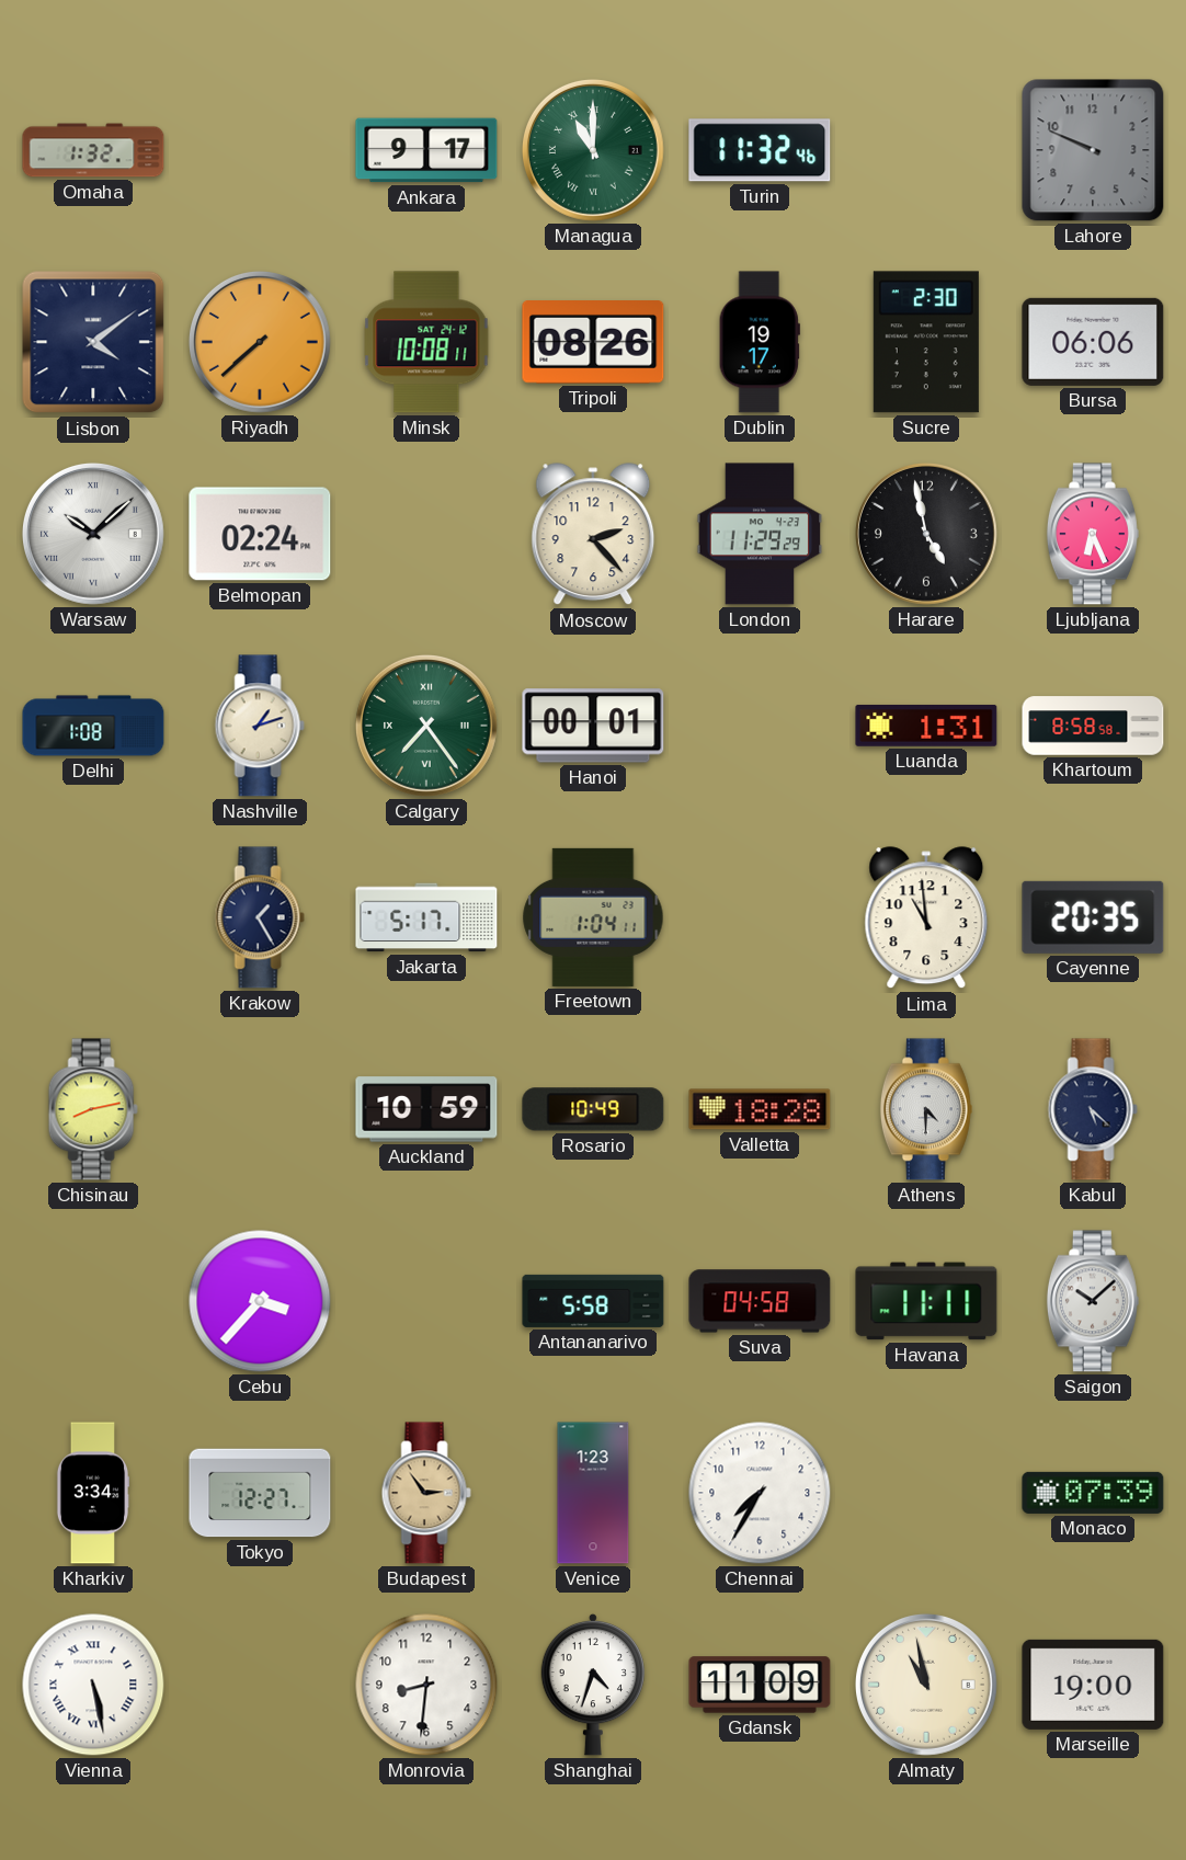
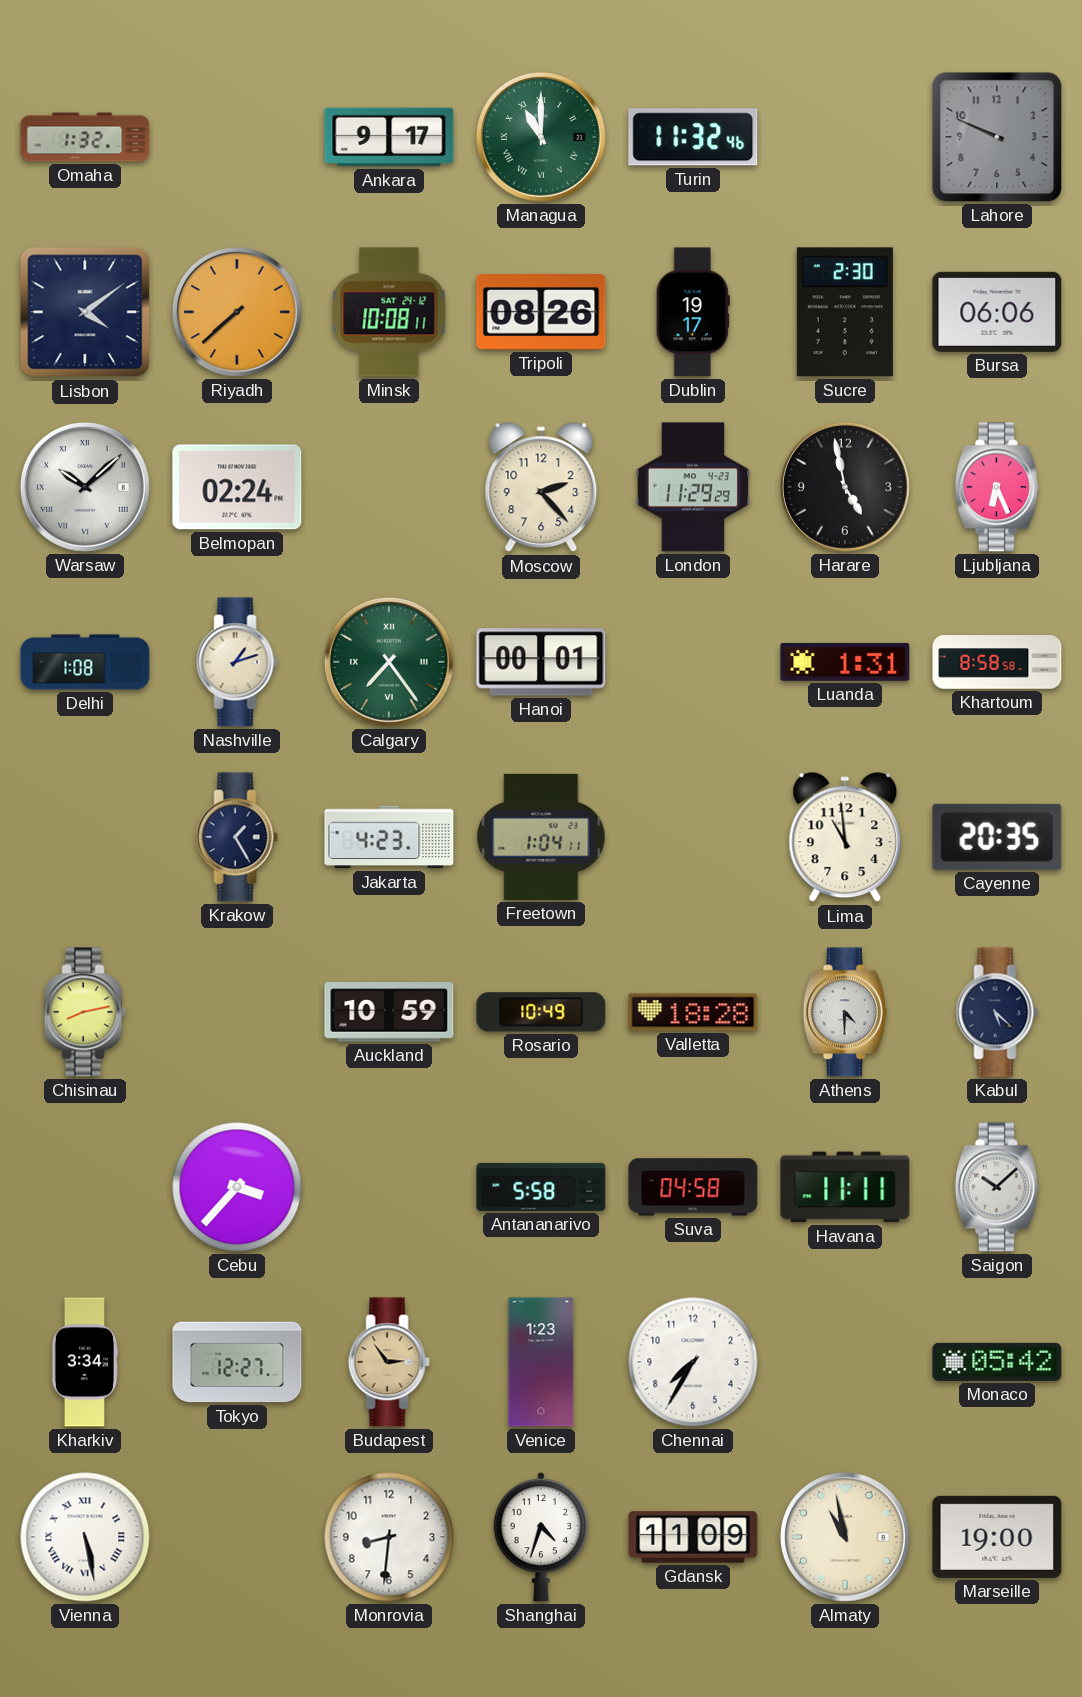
Jakarta: 5:17 -> 4:23 (389, 837)
Monaco: 07:39 -> 05:42 (997, 1362)
